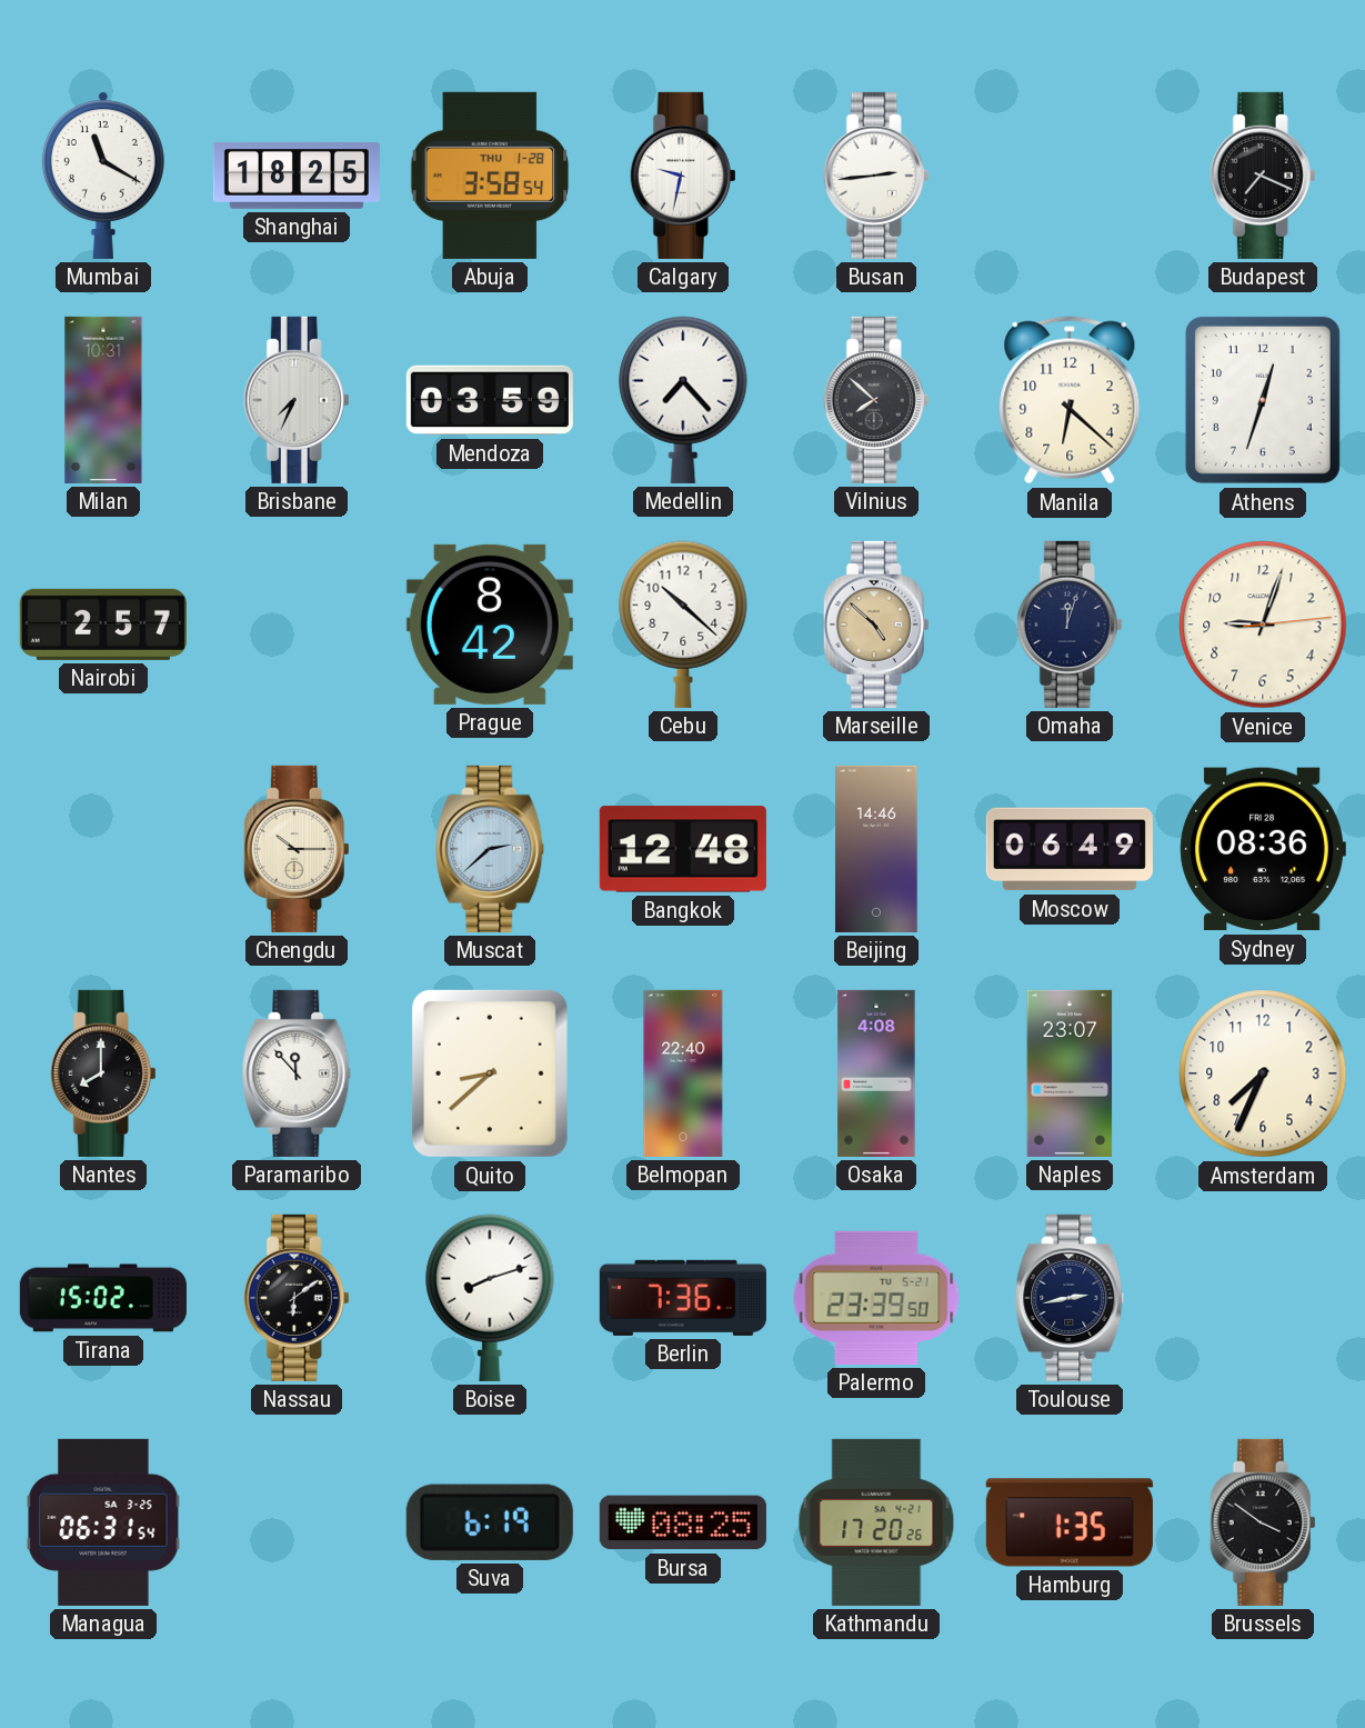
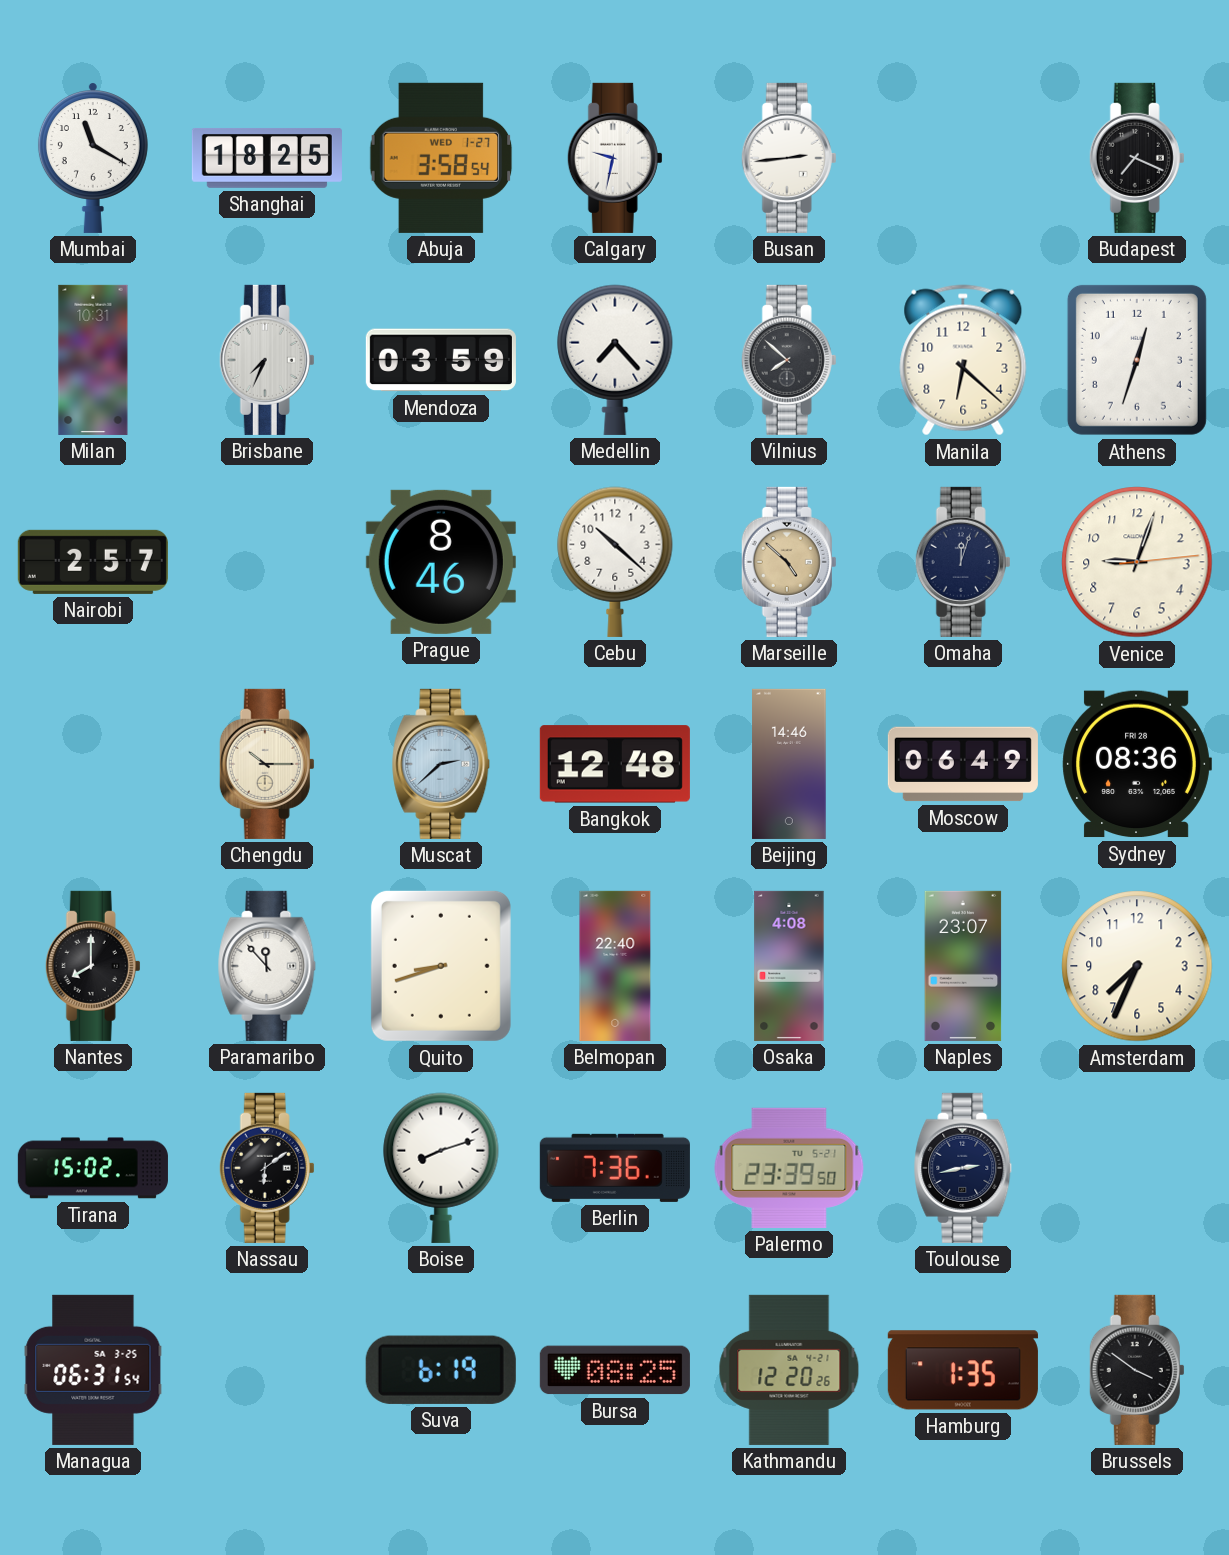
Abuja date: THU 1-28 -> WED 1-27 (441, 158)
Prague: 8:42 -> 8:46 (441, 562)
Quito: 8:38 -> 8:42 (441, 966)
Kathmandu: 17:20 -> 12:20 (789, 1370)
